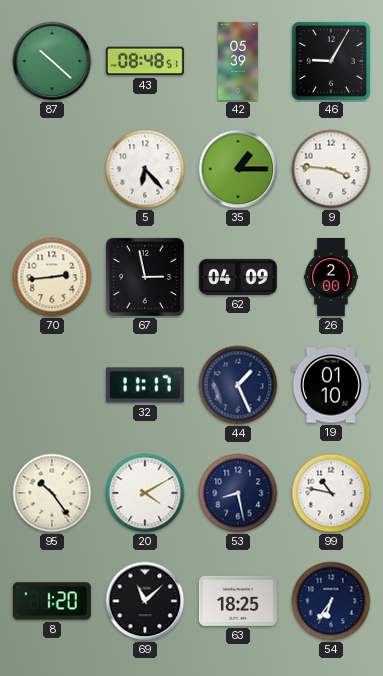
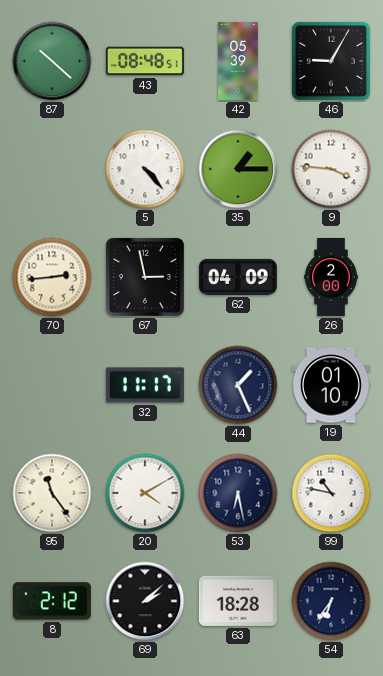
5: 6:23 -> 4:23 (145, 169)
95: 10:24 -> 11:24 (52, 493)
53: 8:28 -> 6:28 (238, 493)
8: 1:20 -> 2:12 (52, 601)
69: 11:08 -> 2:08 (145, 601)
63: 18:25 -> 18:28 (238, 601)
